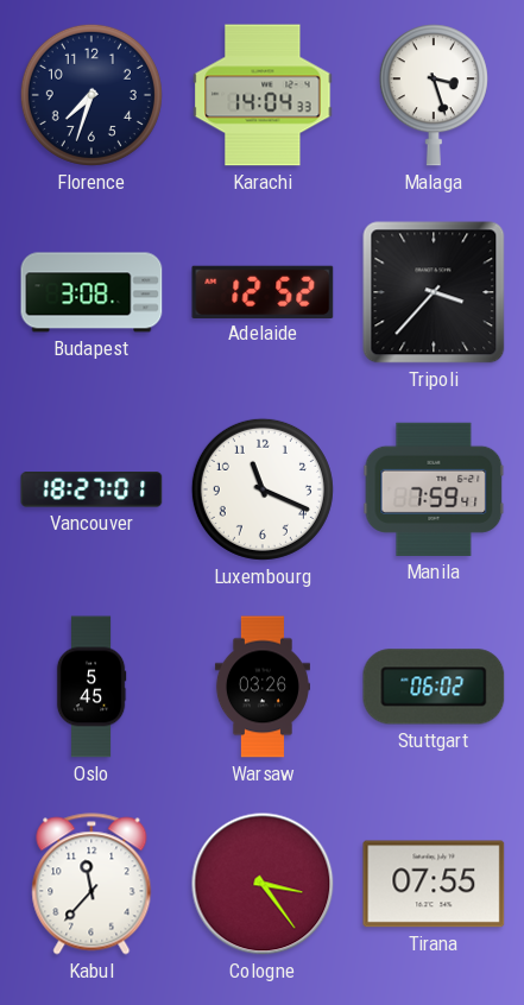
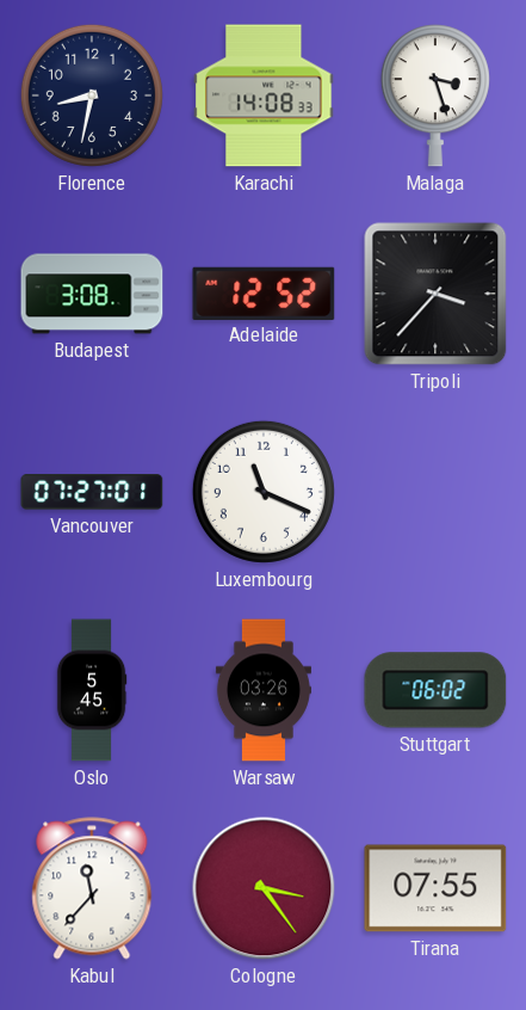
Florence: 7:33 -> 8:32 (92, 96)
Karachi: 14:04 -> 14:08 (264, 96)
Vancouver: 18:27 -> 07:27 (92, 492)
Manila: 7:59 -> none (434, 489)
